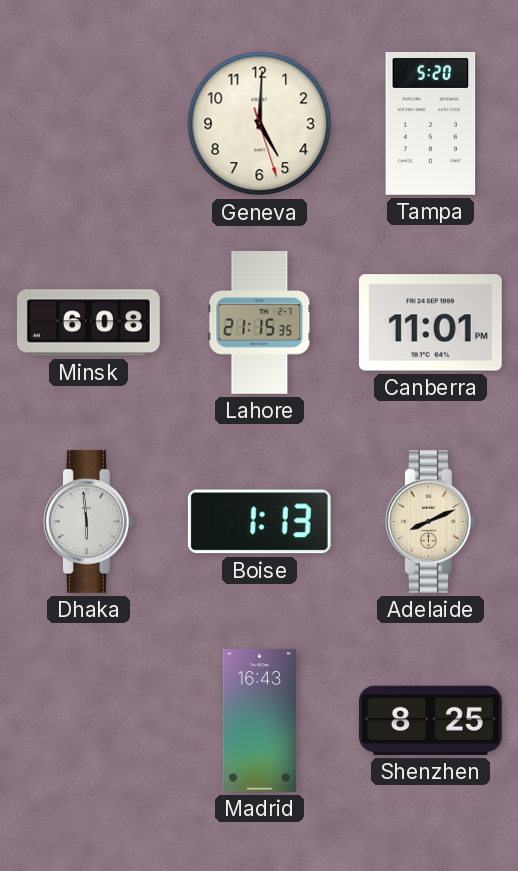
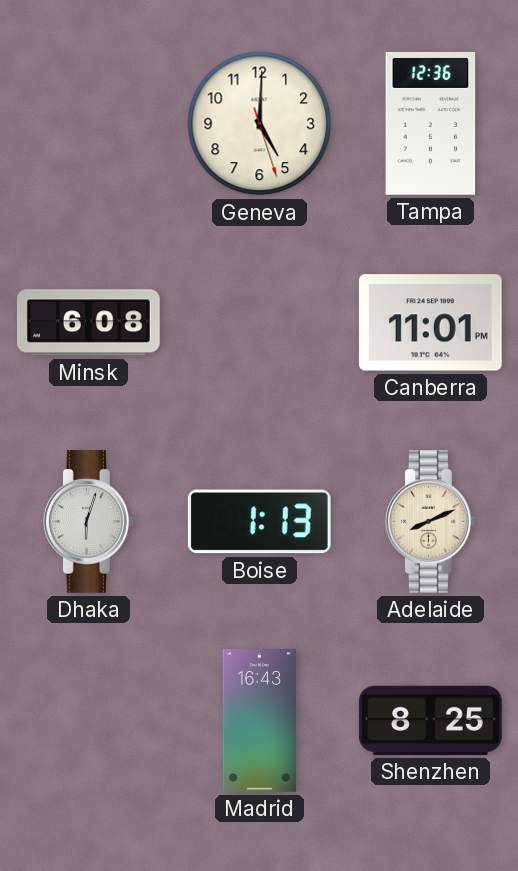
Tampa: 5:20 -> 12:36 (431, 123)
Lahore: 21:15 -> none (260, 323)
Dhaka: 5:59 -> 6:03 (88, 521)
